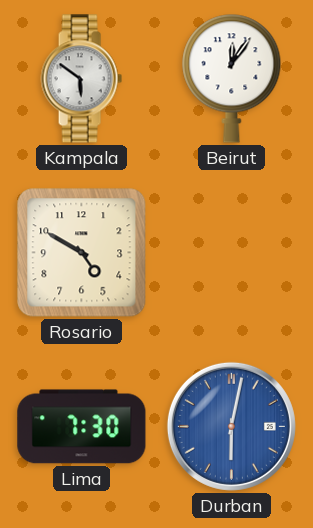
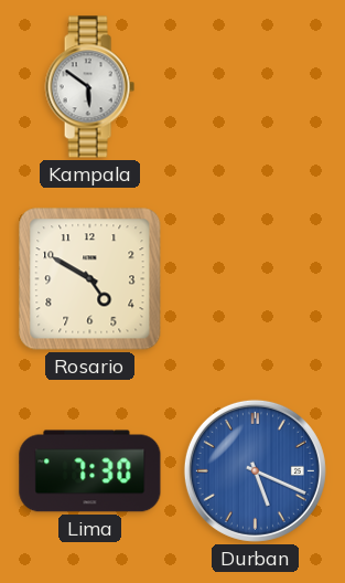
Beirut: 12:06 -> none (232, 78)
Durban: 6:02 -> 5:19 (255, 470)
